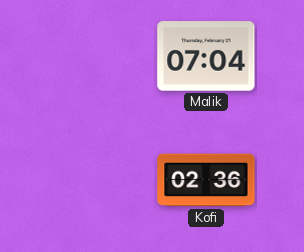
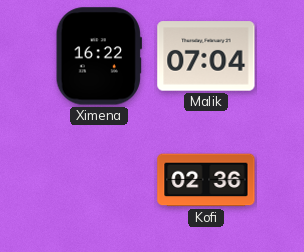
Ximena: none -> 16:22 (99, 56)
